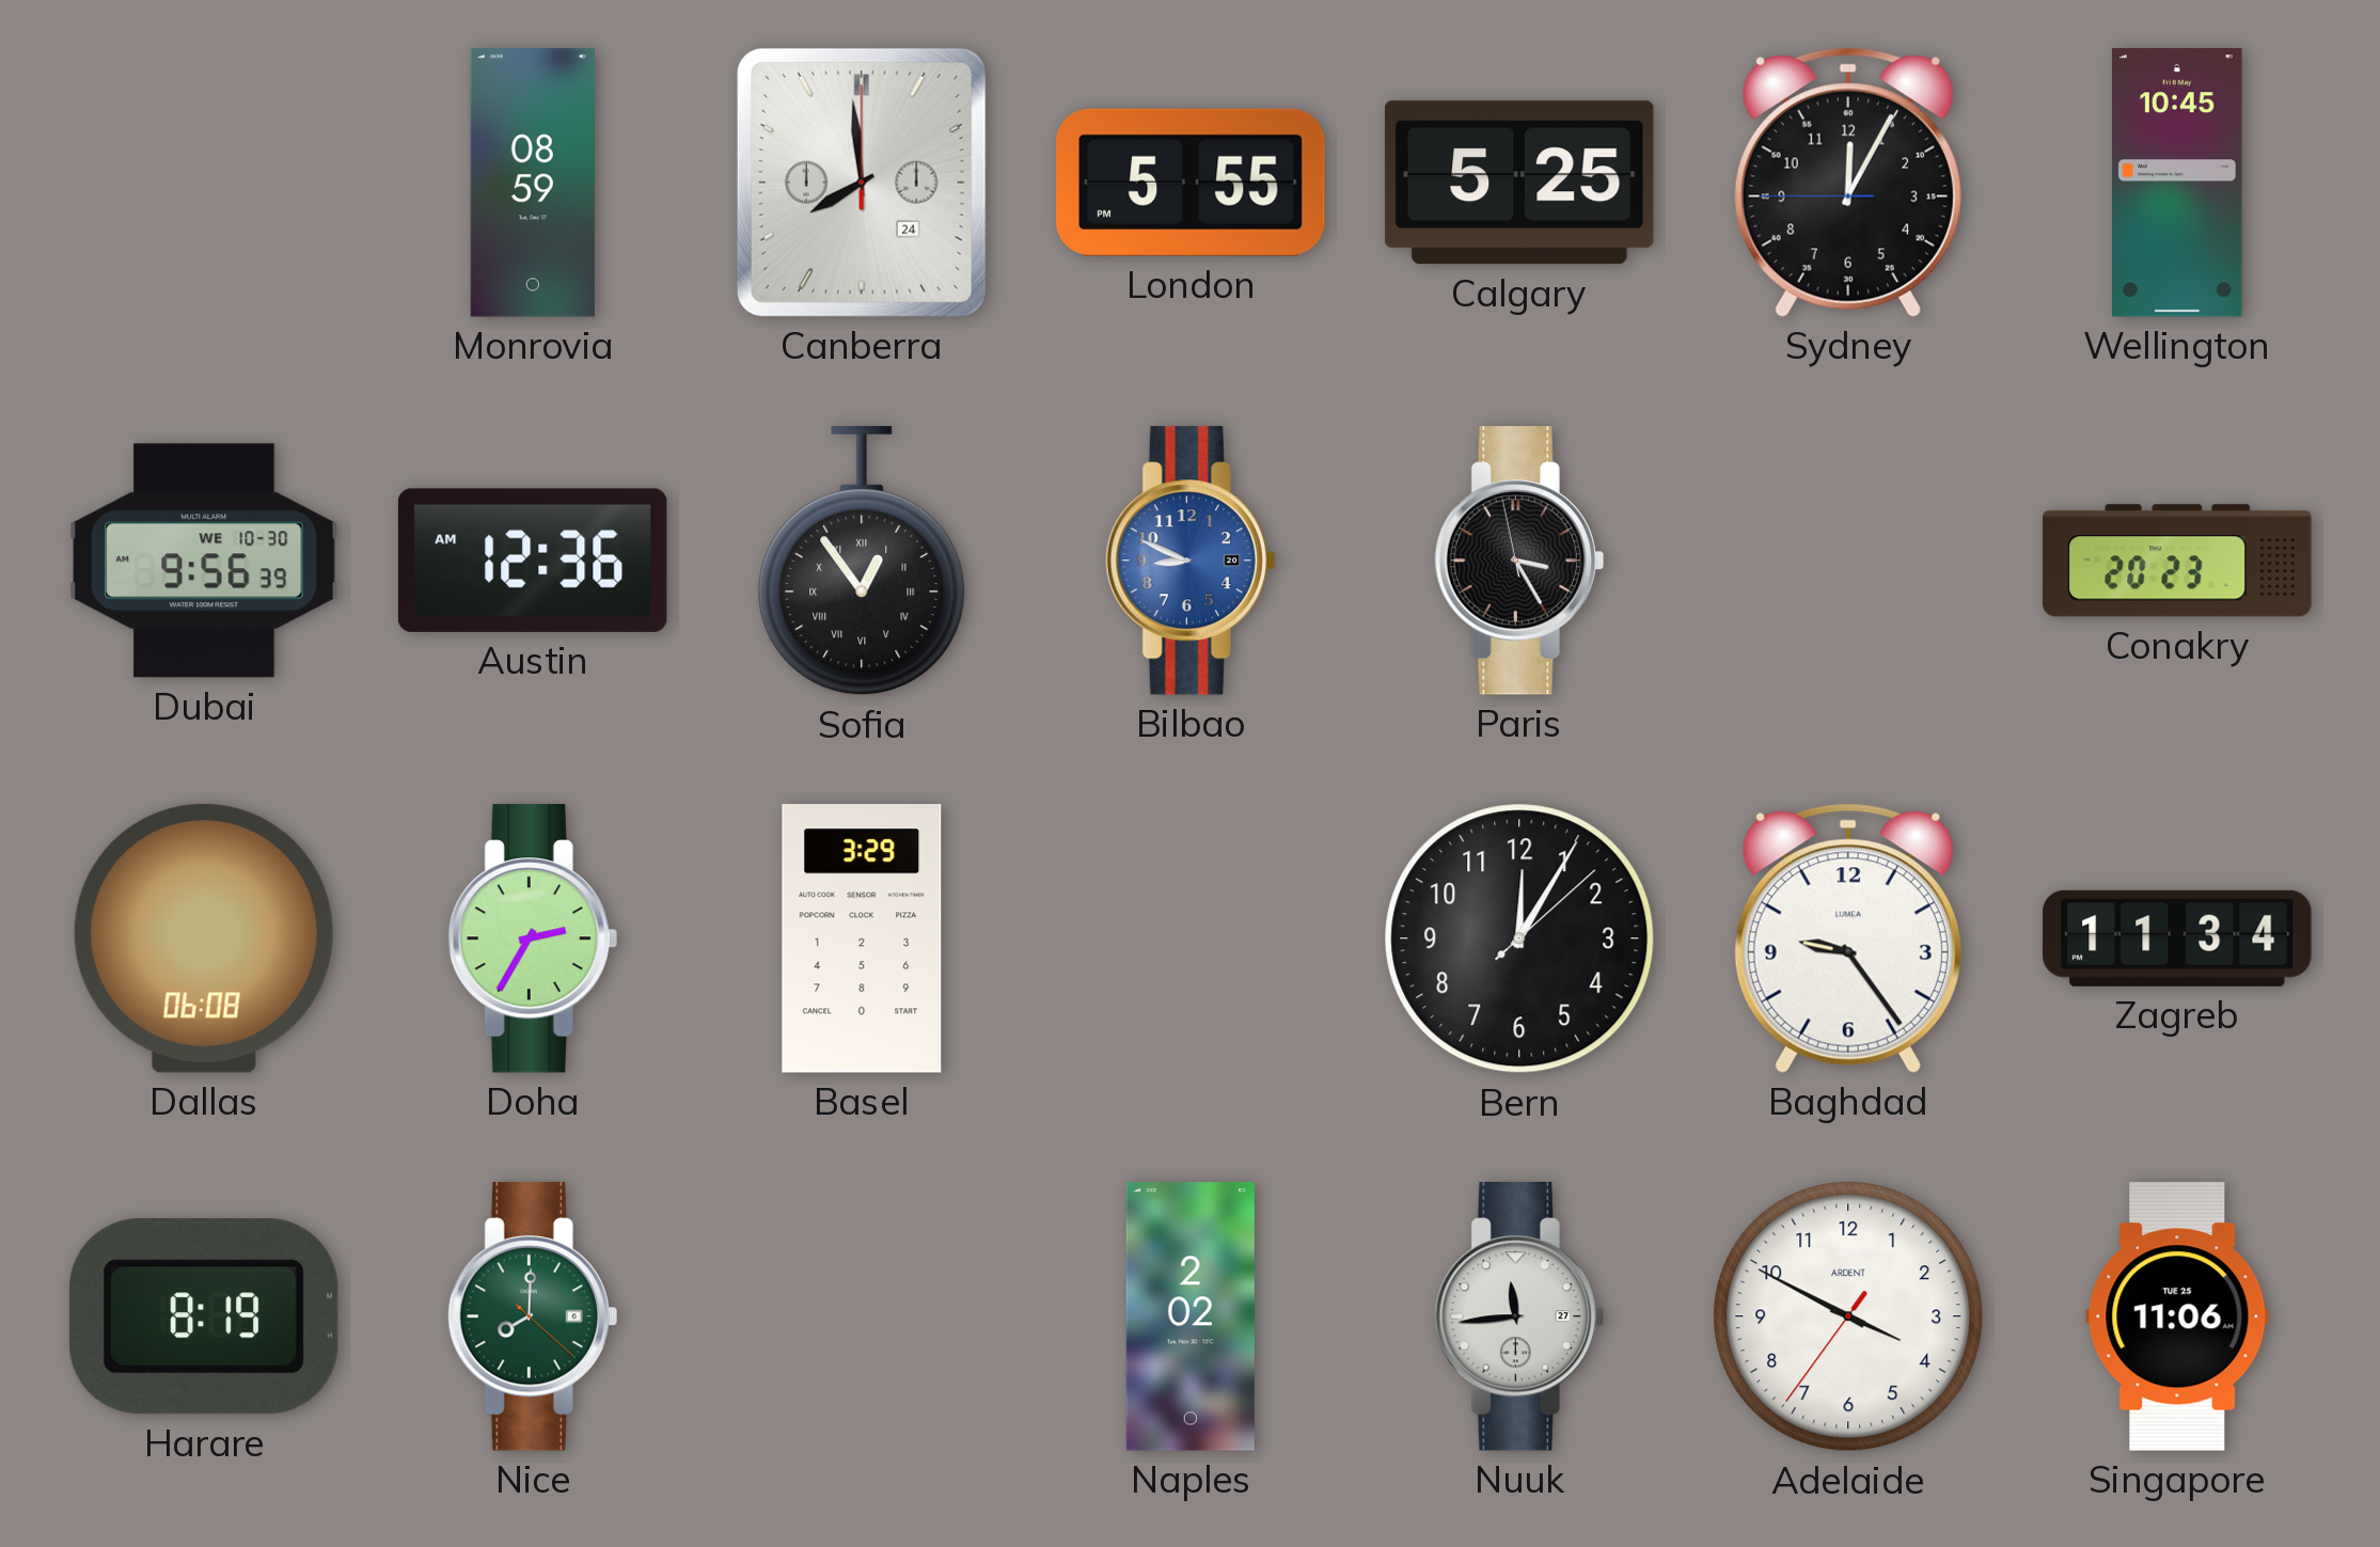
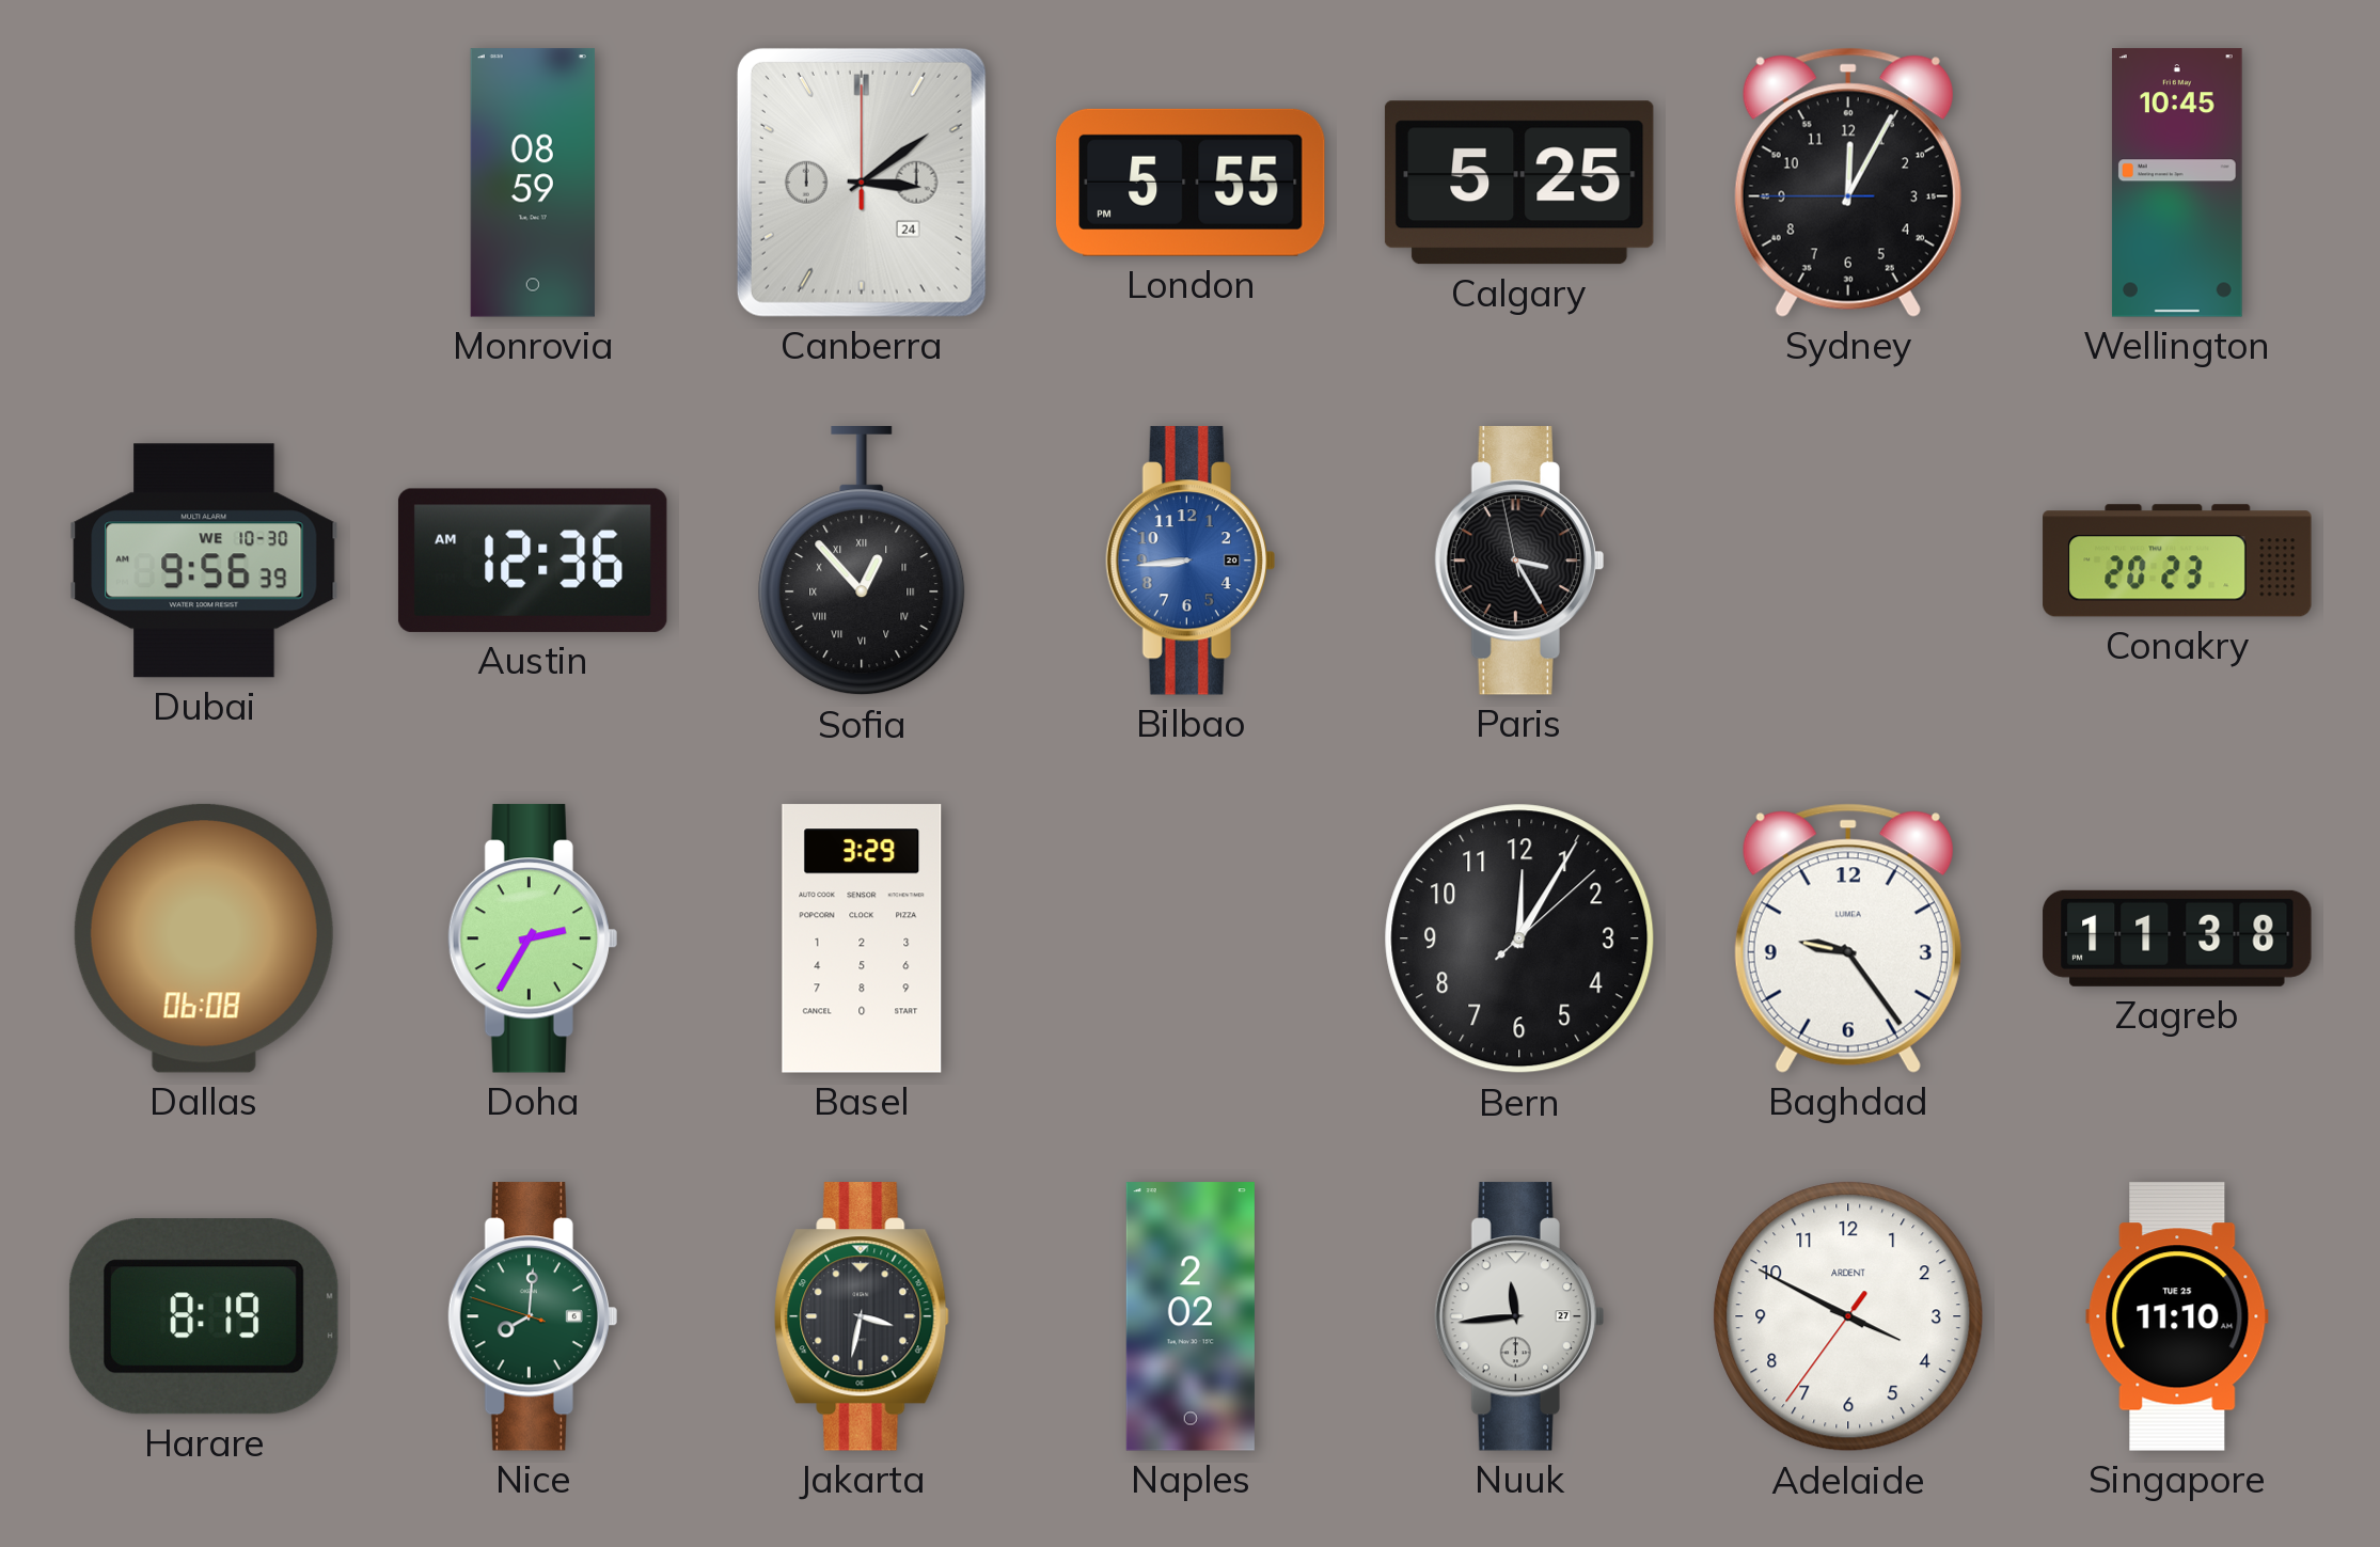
Canberra: 7:59 -> 3:09 (862, 183)
Sofia: 12:54 -> 12:53 (862, 562)
Bilbao: 8:49 -> 8:44 (1191, 561)
Zagreb: 11:34 -> 11:38 (2177, 938)
Nice: 8:00:22 -> 8:00:48 (533, 1316)
Jakarta: none -> 3:32 (862, 1316)
Singapore: 11:06 -> 11:10 (2177, 1316)
